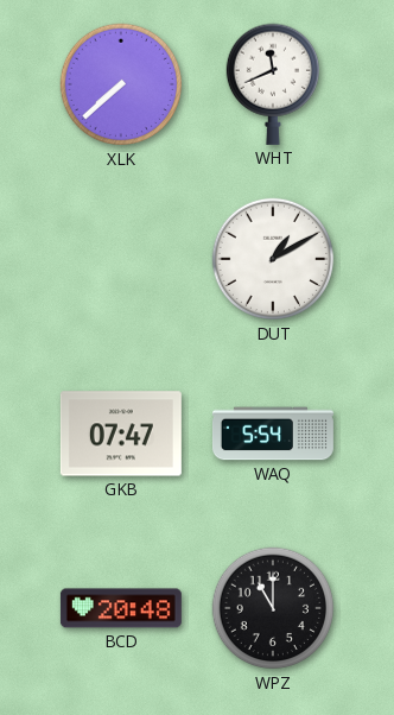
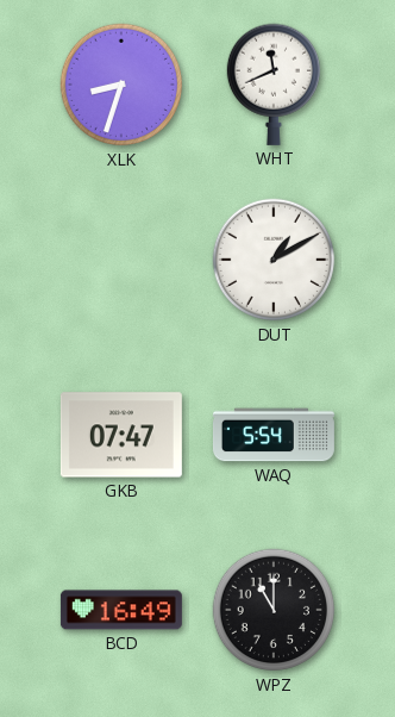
XLK: 7:38 -> 8:33 (121, 85)
BCD: 20:48 -> 16:49 (121, 610)
